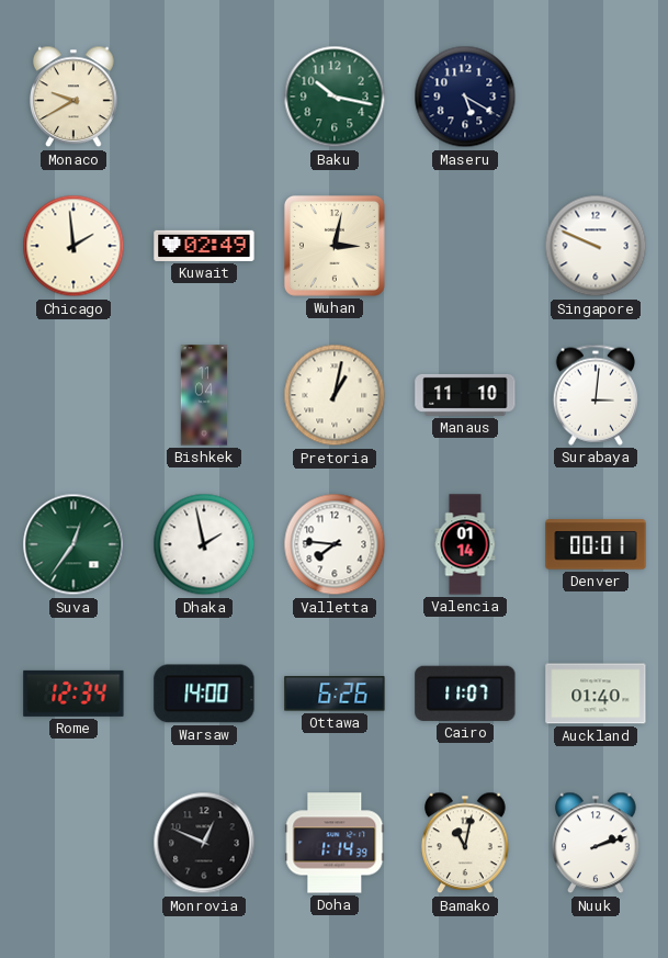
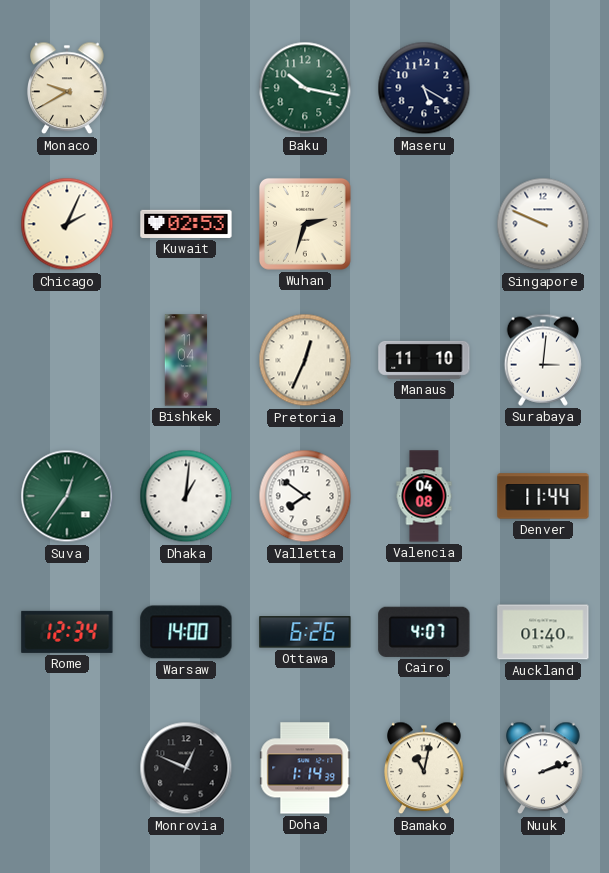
Chicago: 1:59 -> 2:04 (67, 224)
Kuwait: 02:49 -> 02:53 (186, 224)
Wuhan: 3:02 -> 2:33 (305, 224)
Pretoria: 1:02 -> 12:34 (305, 360)
Dhaka: 1:58 -> 1:01 (186, 496)
Valletta: 7:46 -> 7:51 (305, 496)
Valencia: 01:14 -> 04:08 (424, 496)
Denver: 00:01 -> 11:44 (543, 496)
Cairo: 11:07 -> 4:07 (424, 632)
